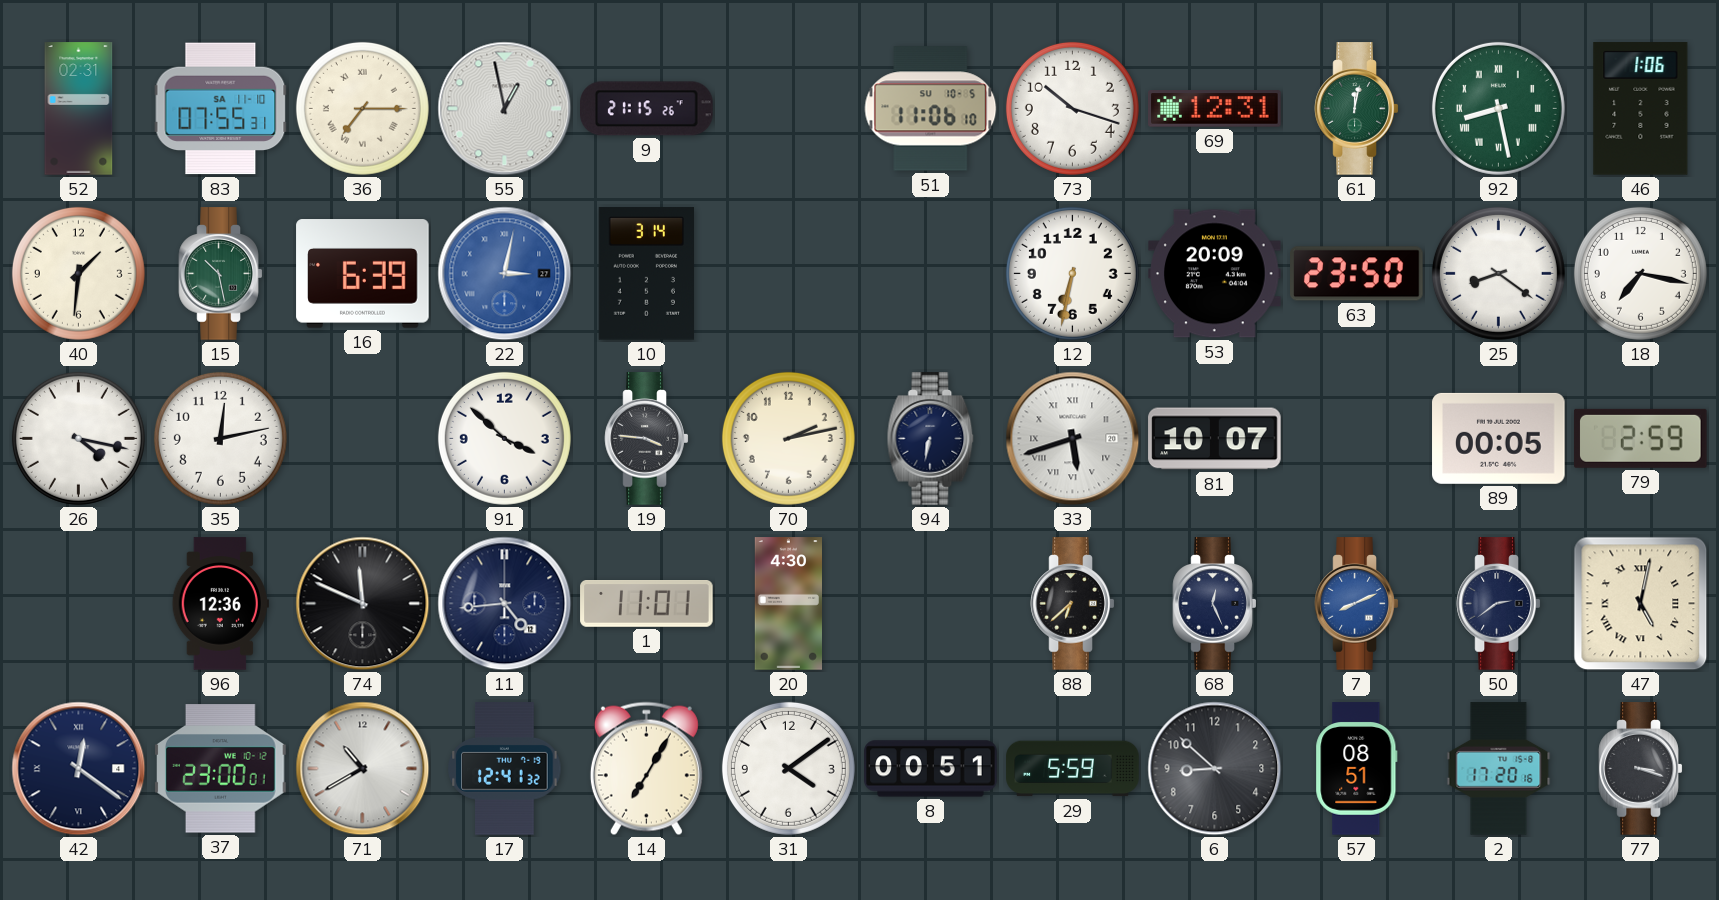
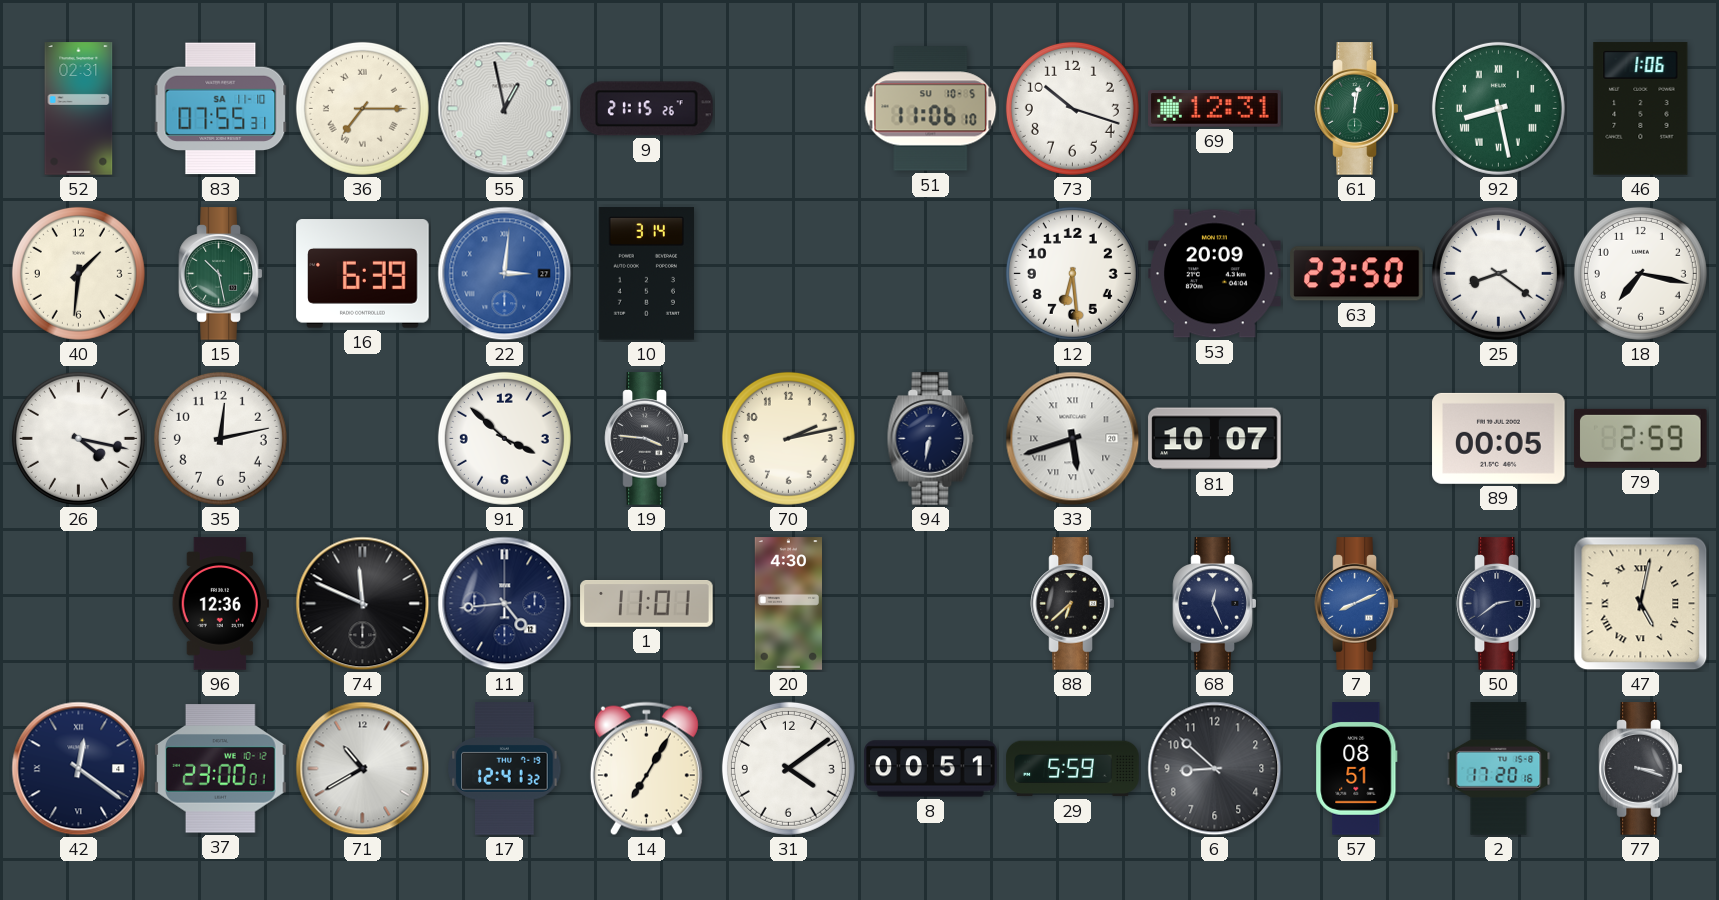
22: 3:02 -> 3:01 (505, 274)
12: 6:32 -> 6:29 (1072, 273)
